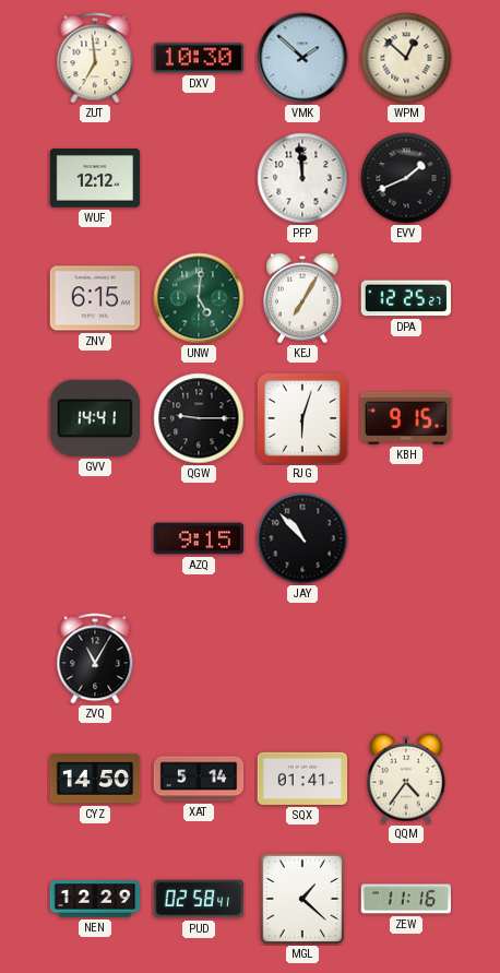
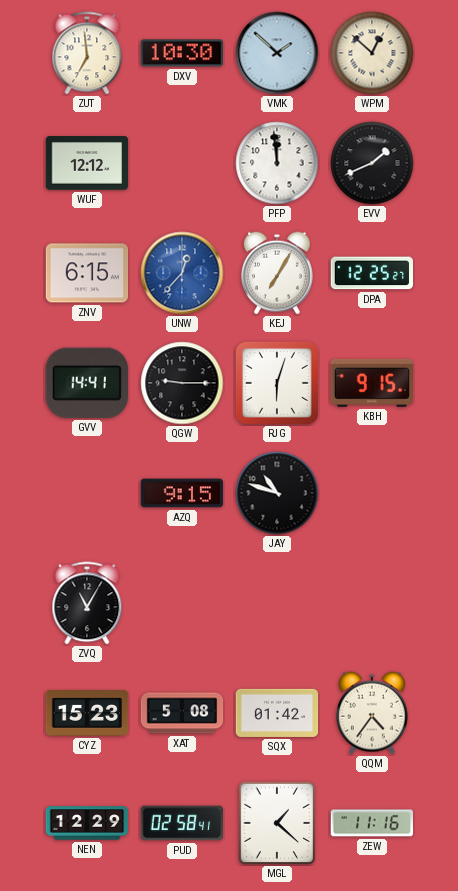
UNW: 5:01 -> 12:37 (182, 273)
UNW dial: green -> blue (182, 273)
JAY: 10:53 -> 10:48 (277, 493)
CYZ: 14:50 -> 15:23 (87, 714)
XAT: 5:14 -> 5:08 (182, 713)
SQX: 01:41 -> 01:42 (277, 713)
